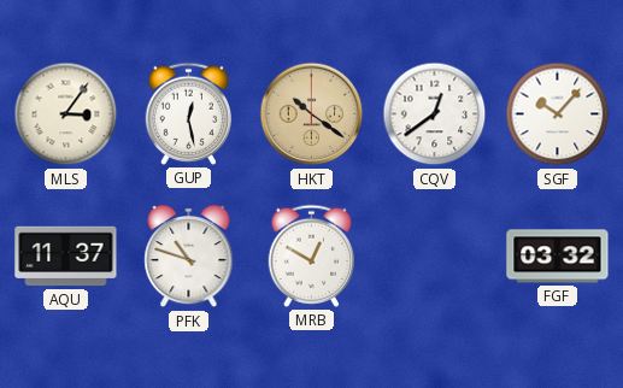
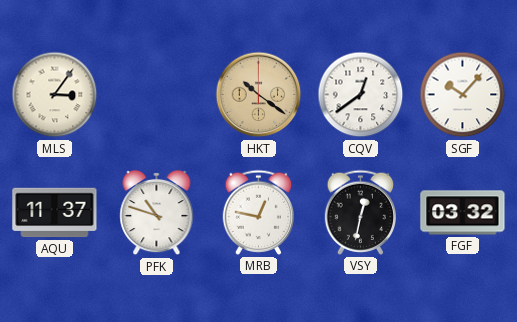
GUP: 12:28 -> none (188, 113)
MRB: 12:50 -> 12:47 (258, 212)
VSY: none -> 12:32 (360, 212)
